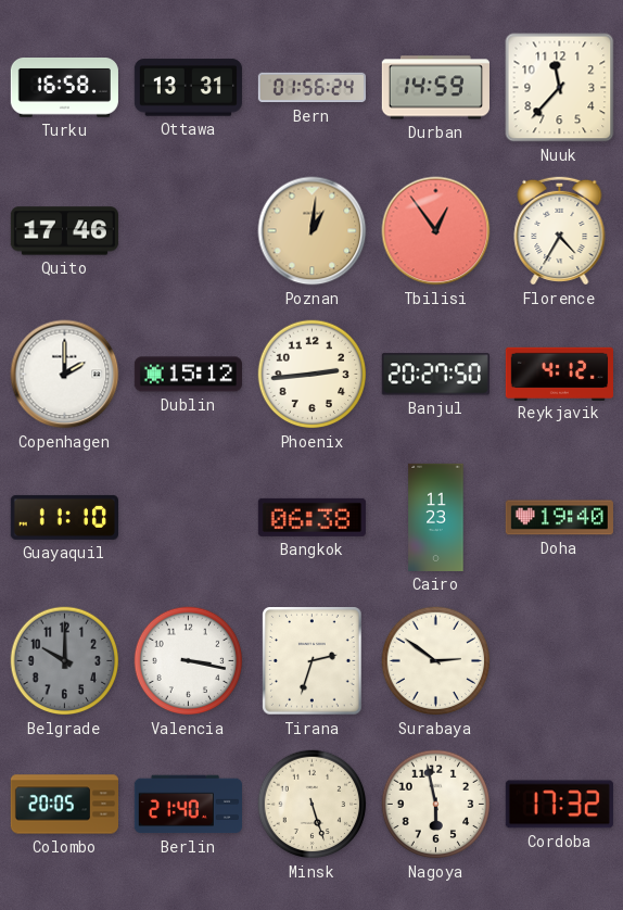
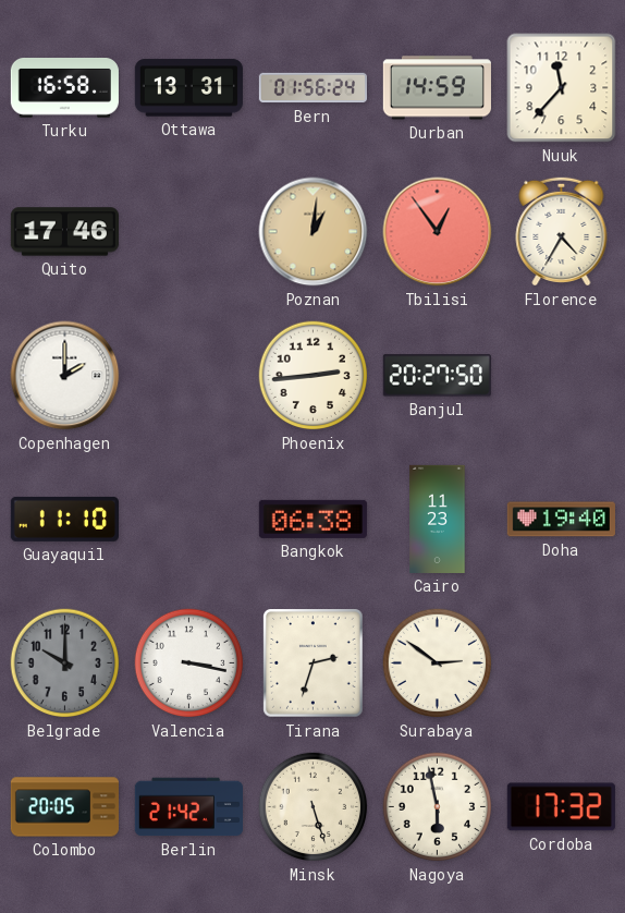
Dublin: 15:12 -> none (188, 375)
Reykjavik: 4:12 -> none (559, 374)
Berlin: 21:40 -> 21:42 (188, 807)
